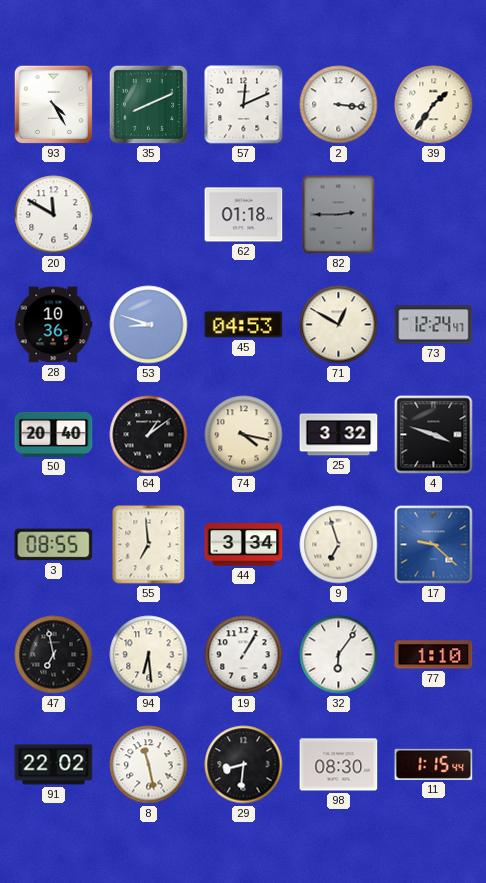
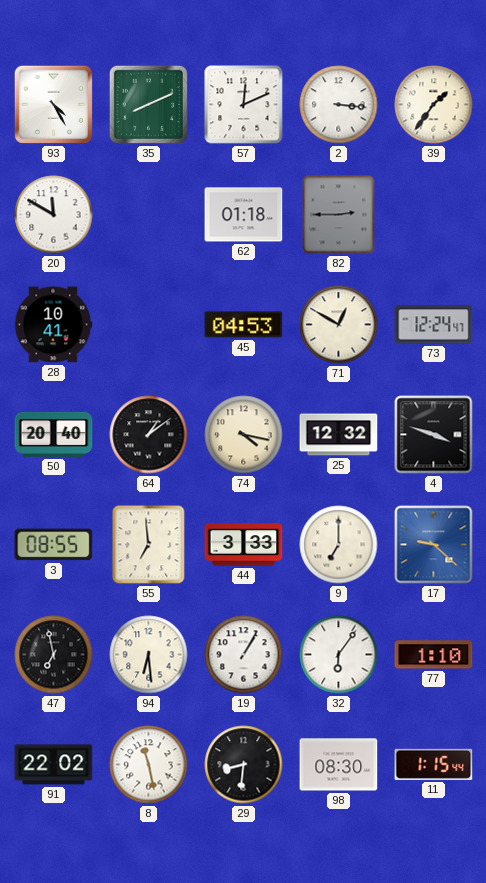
28: 10:36 -> 10:41 (53, 325)
53: 8:48 -> none (149, 325)
25: 3:32 -> 12:32 (339, 435)
44: 3:34 -> 3:33 (244, 545)
9: 6:57 -> 7:00 (339, 545)
